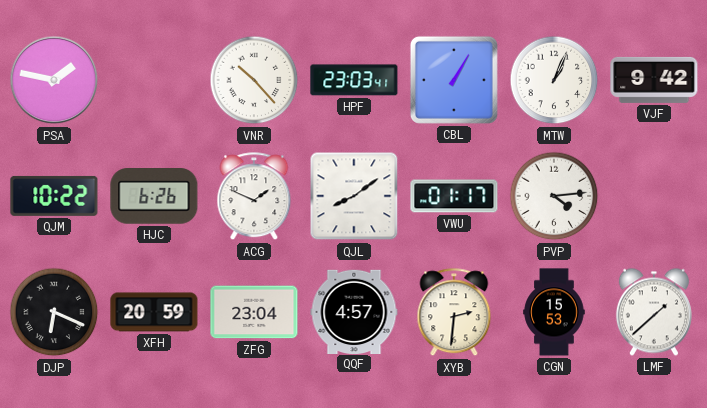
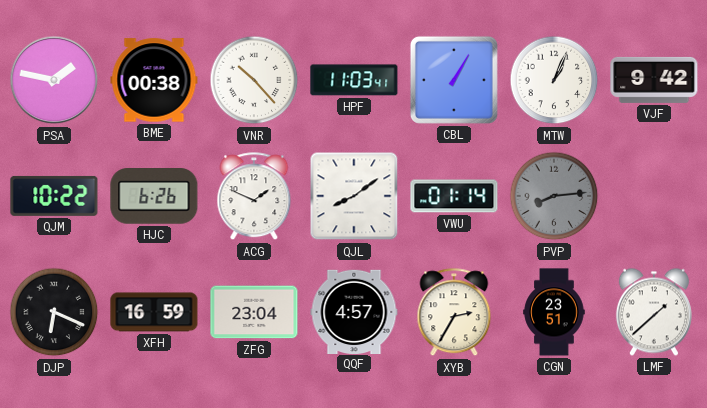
BME: none -> 00:38 (154, 80)
HPF: 23:03 -> 11:03 (354, 80)
VWU: 01:17 -> 01:14 (454, 196)
PVP: 4:14 -> 8:14 (554, 196)
PVP dial: white -> grey (554, 196)
XFH: 20:59 -> 16:59 (154, 312)
XYB: 2:31 -> 2:35 (454, 313)
CGN: 15:53 -> 23:51 (554, 312)
